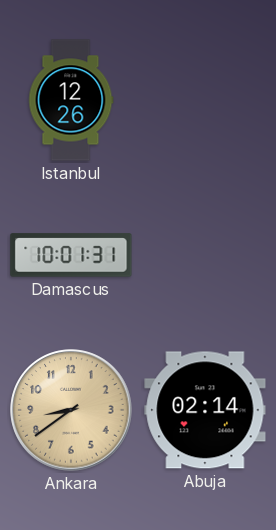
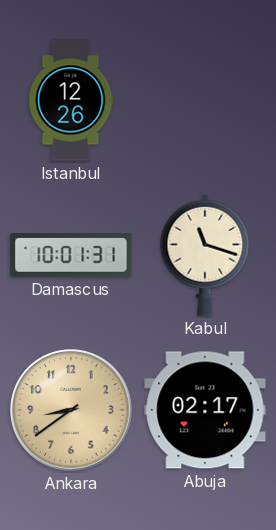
Kabul: none -> 11:18 (205, 255)
Abuja: 02:14 -> 02:17 (205, 410)
